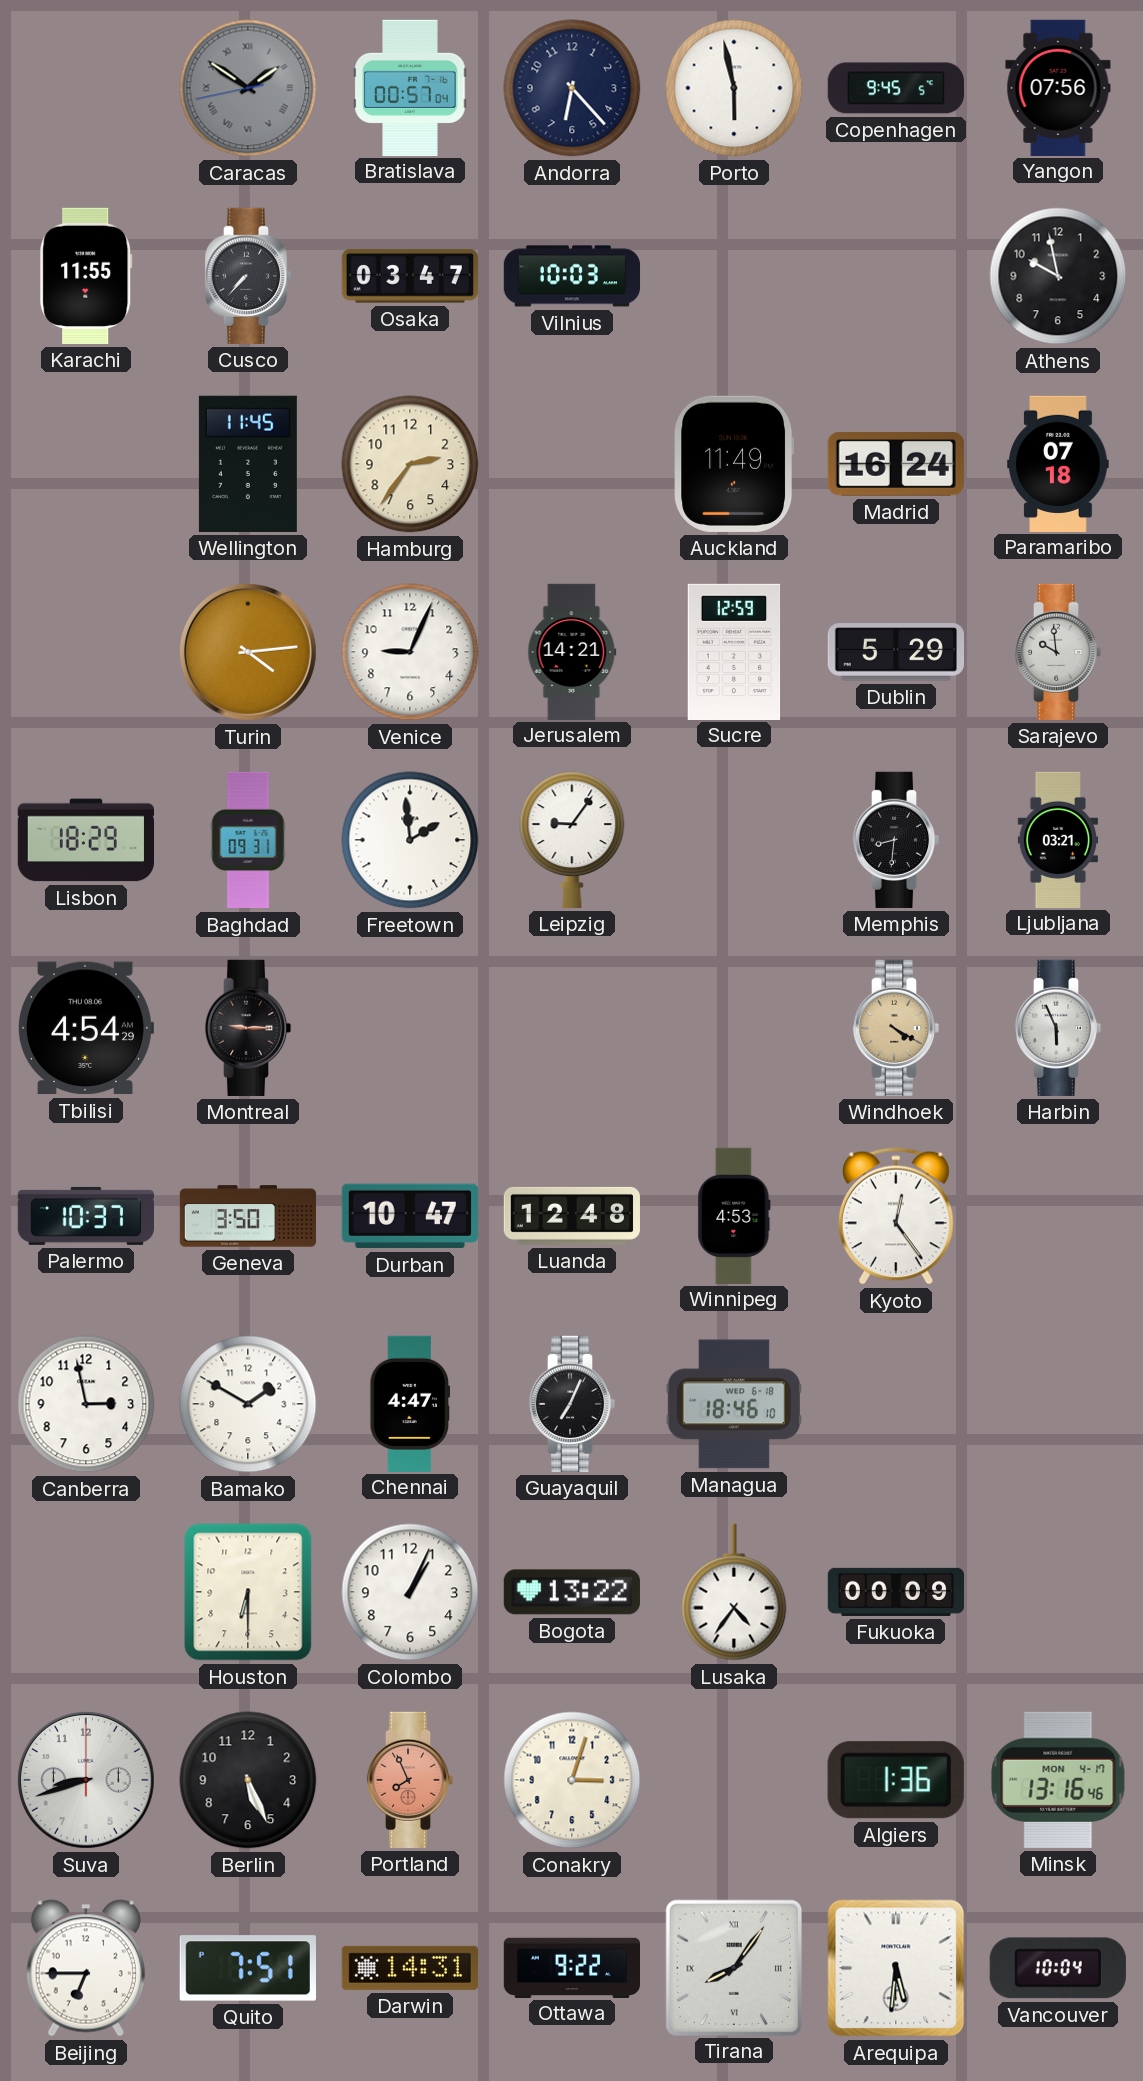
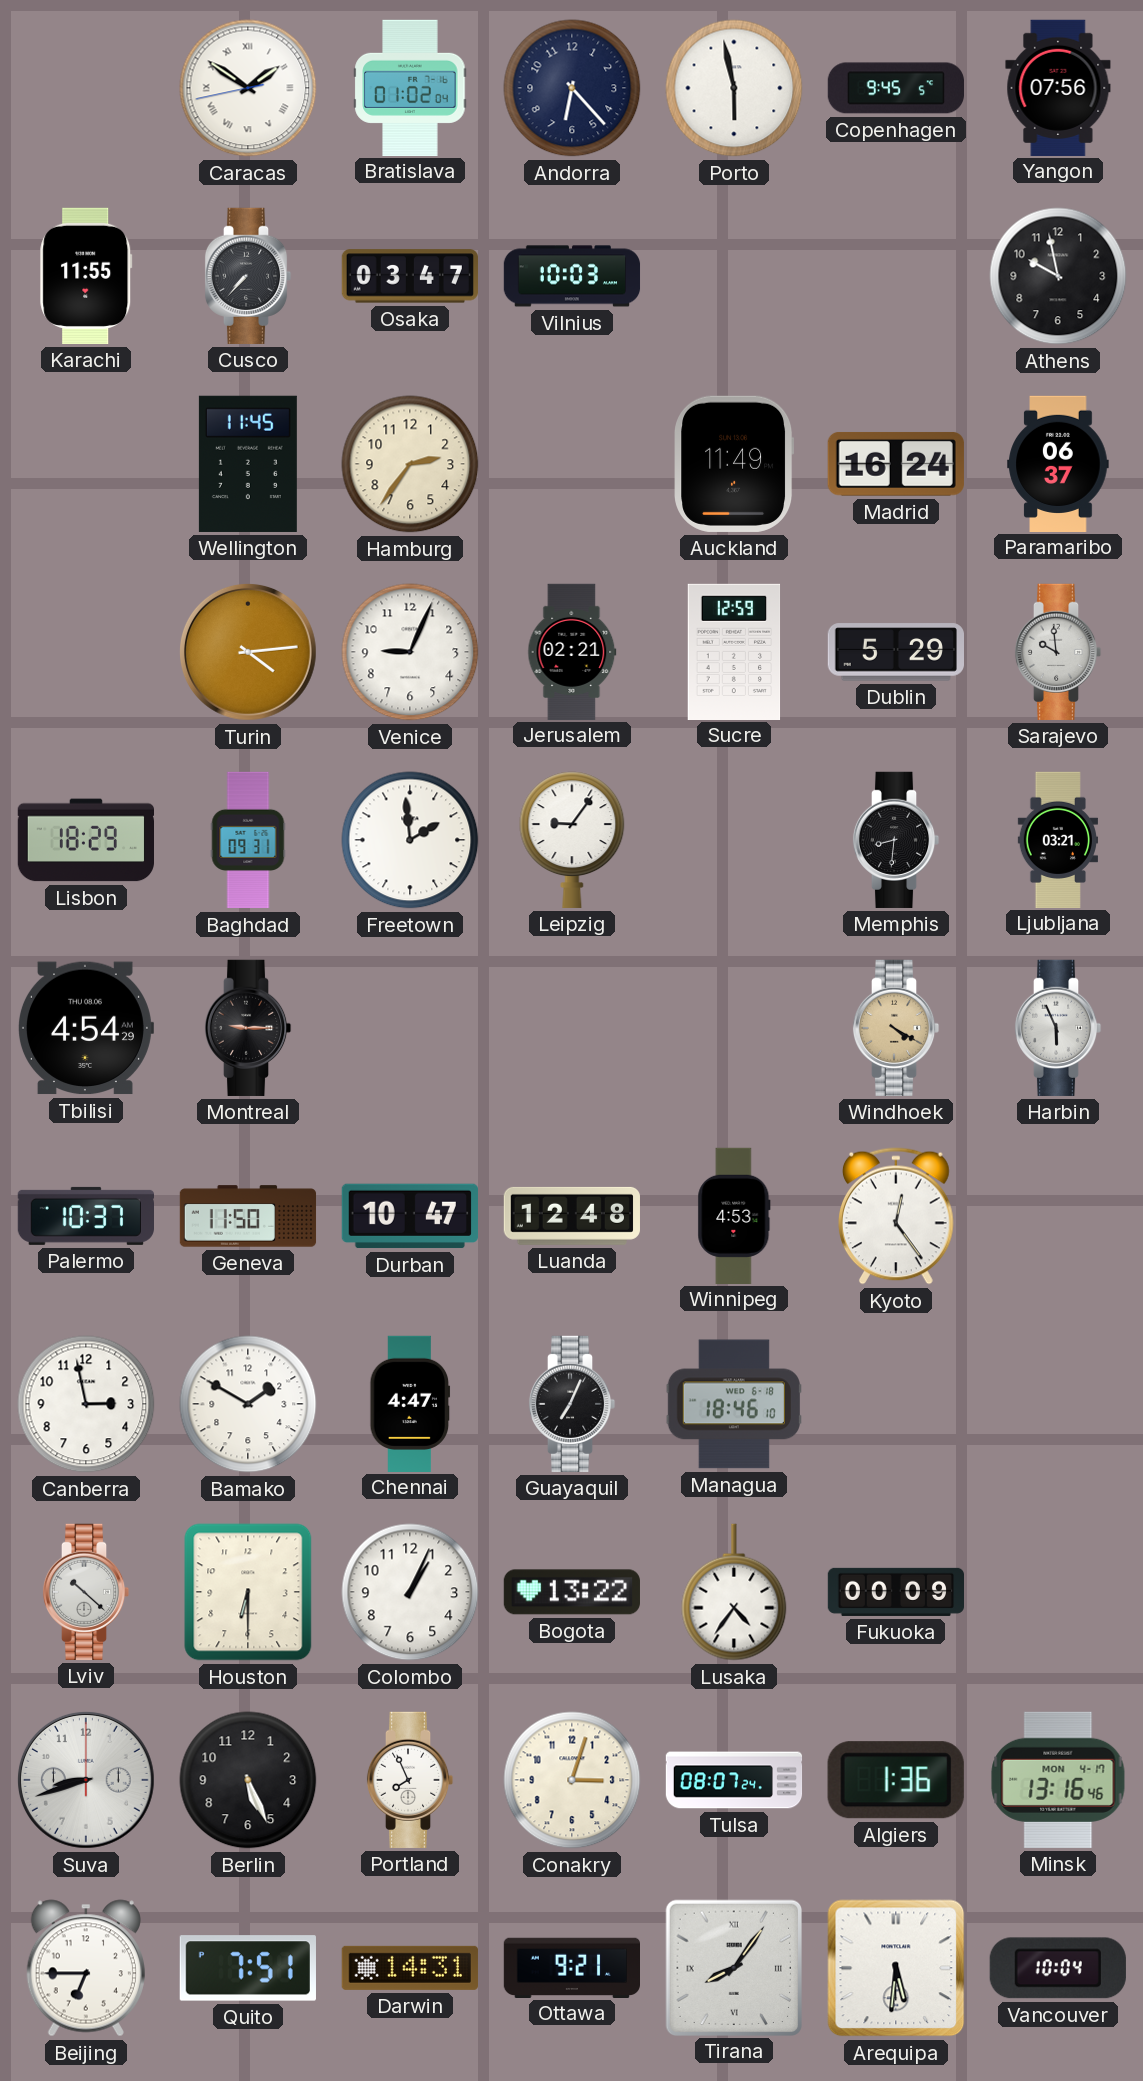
Caracas dial: grey -> white (248, 88)
Bratislava: 00:57 -> 01:02 (410, 87)
Paramaribo: 07:18 -> 06:37 (1058, 463)
Jerusalem: 14:21 -> 02:21 (572, 651)
Geneva: 3:50 -> 11:50 (248, 1216)
Lviv: none -> 10:22 (86, 1592)
Portland dial: salmon -> white (410, 1780)
Tulsa: none -> 08:07 (734, 1780)
Ottawa: 9:22 -> 9:21 (571, 1967)
